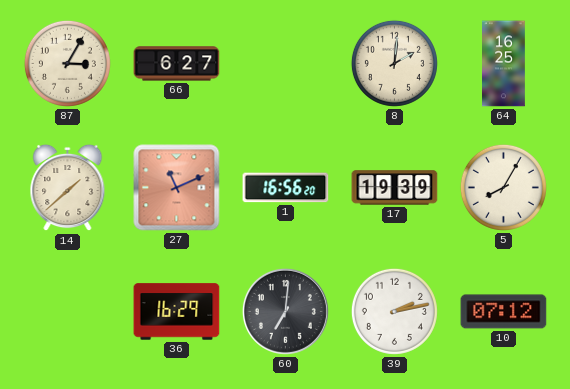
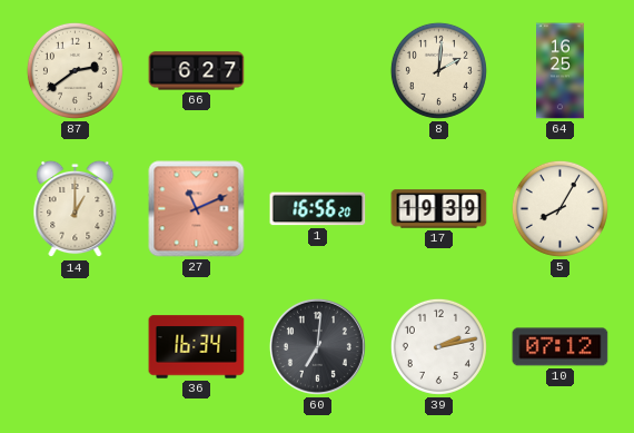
87: 3:05 -> 2:39 (75, 70)
14: 1:38 -> 1:00 (76, 209)
36: 16:29 -> 16:34 (197, 347)
